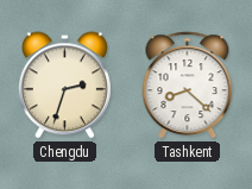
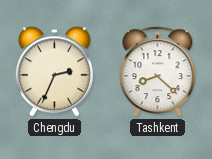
Chengdu: 2:33 -> 2:34 (54, 72)
